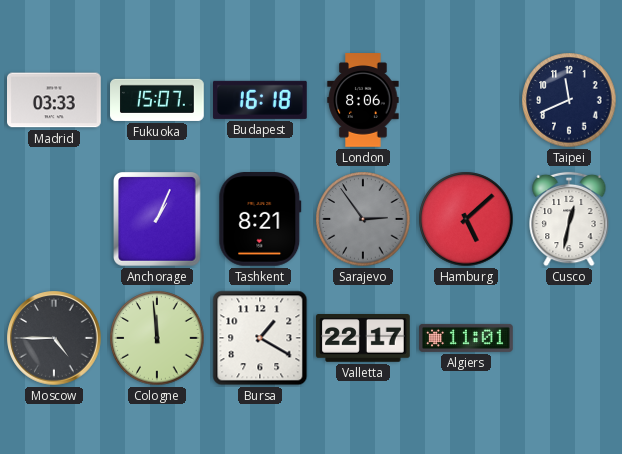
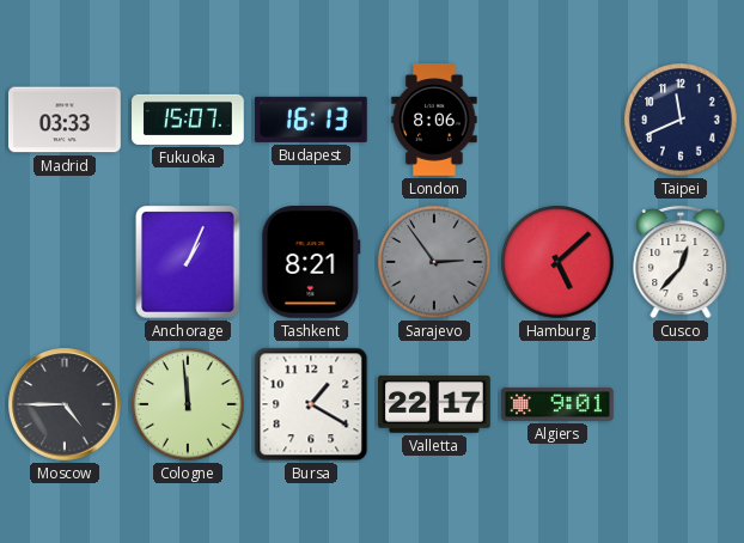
Budapest: 16:18 -> 16:13 (312, 120)
Cusco: 12:32 -> 12:37 (681, 262)
Algiers: 11:01 -> 9:01 (557, 404)
